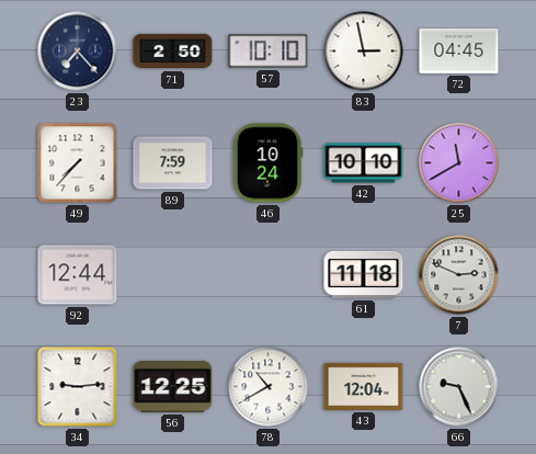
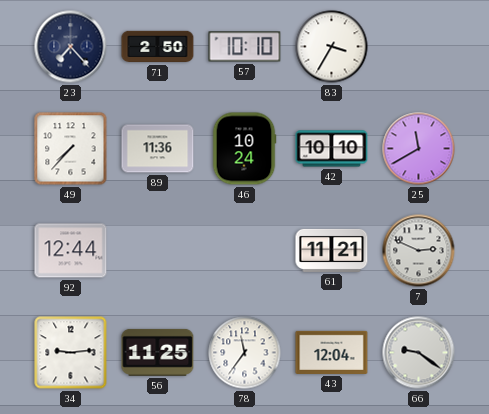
83: 2:58 -> 3:35 (332, 47)
72: 04:45 -> none (459, 50)
89: 7:59 -> 11:36 (158, 149)
61: 11:18 -> 11:21 (332, 250)
56: 12:25 -> 11:25 (158, 352)
78: 10:40 -> 11:36 (245, 353)
66: 9:26 -> 9:21 (419, 353)
